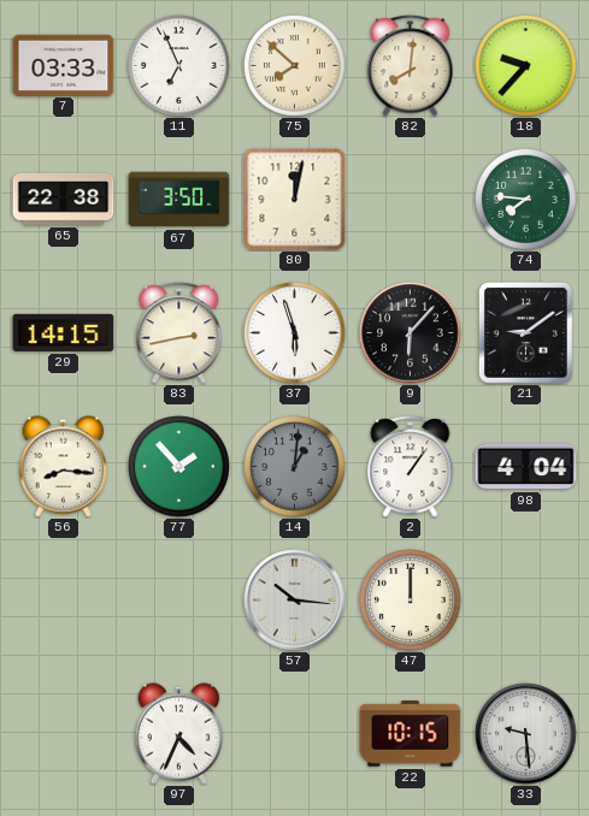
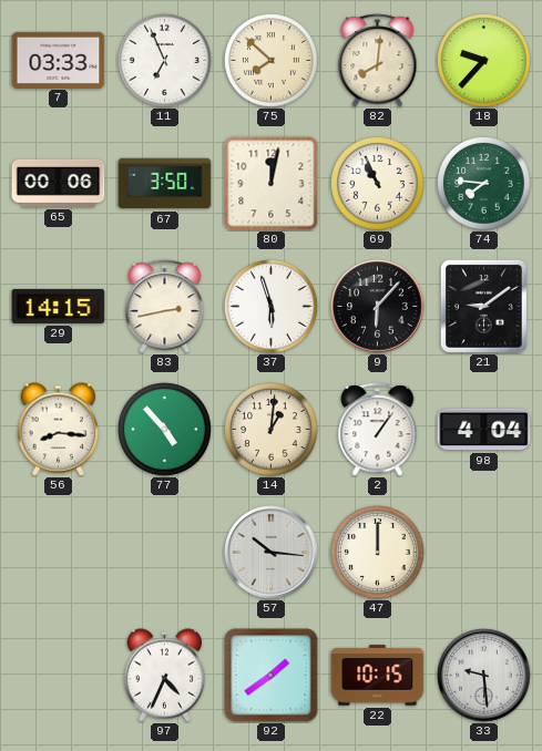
65: 22:38 -> 00:06 (59, 183)
69: none -> 10:56 (378, 184)
77: 1:53 -> 4:53 (165, 430)
14 dial: grey -> cream (272, 430)
92: none -> 1:39 (272, 676)
